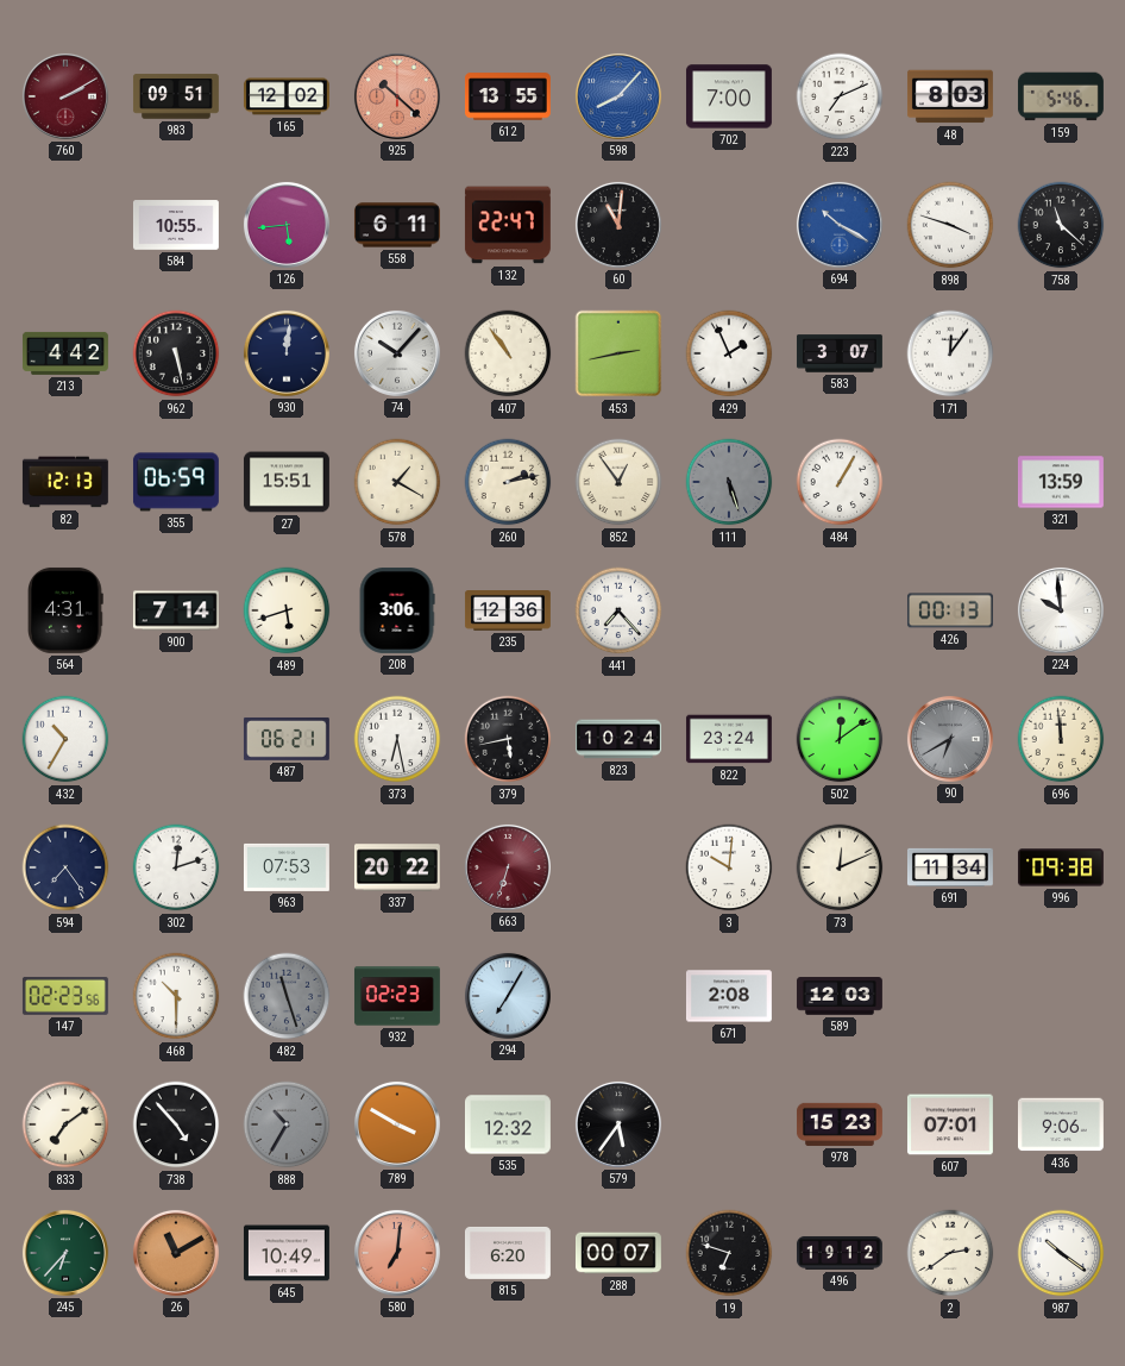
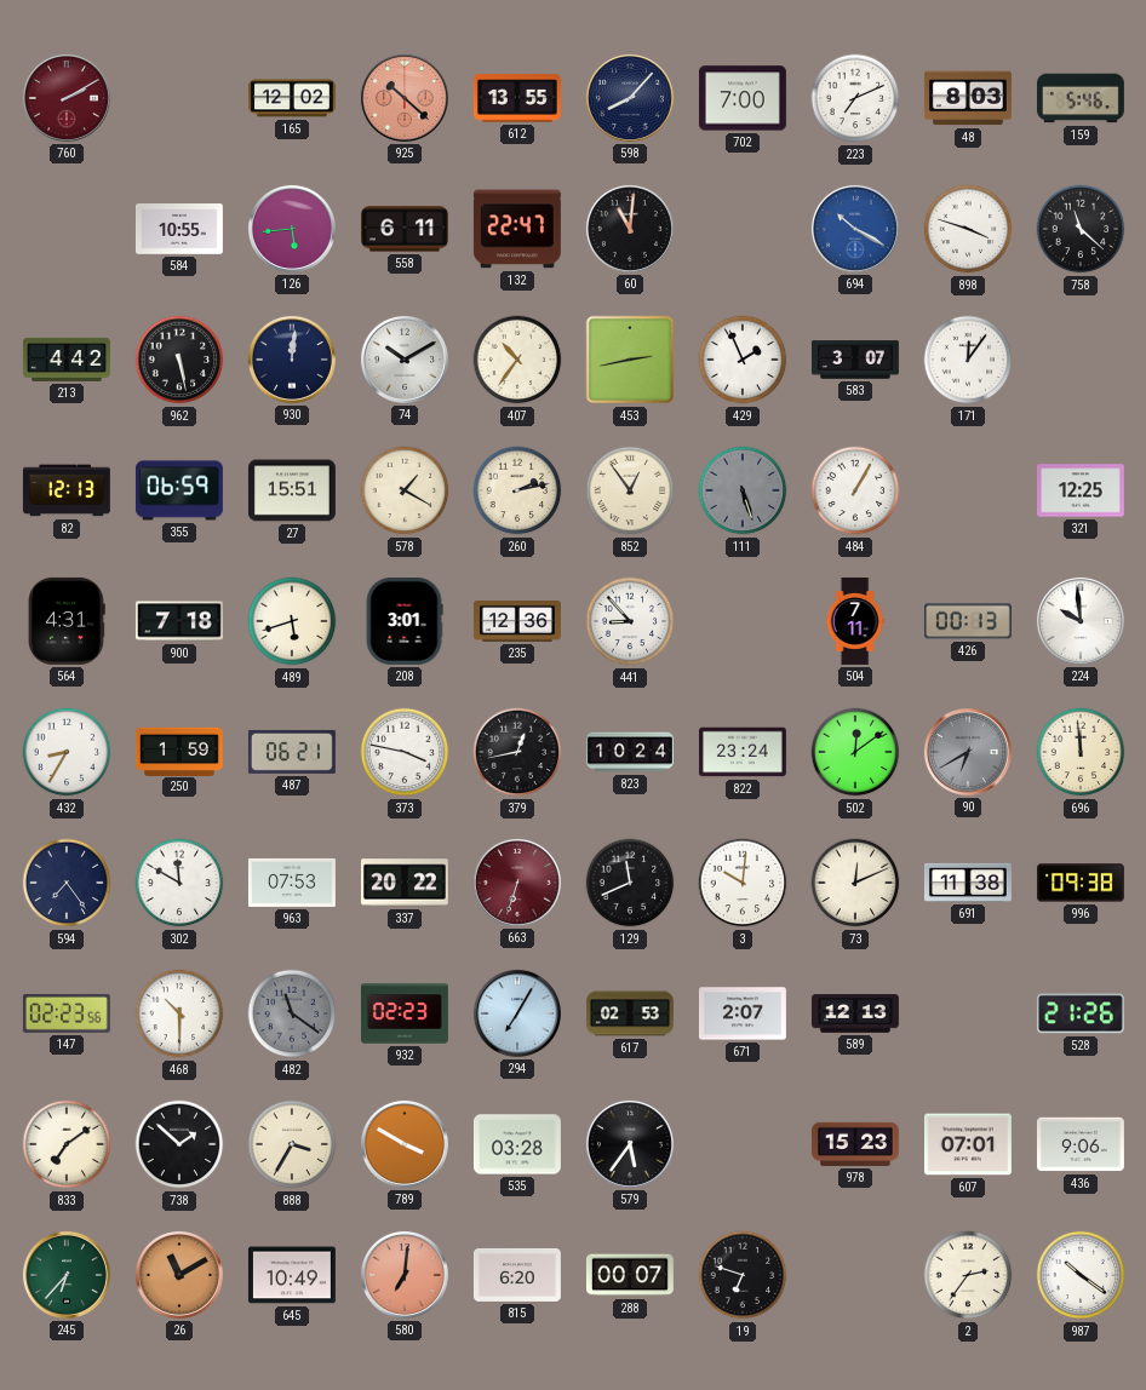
983: 09:51 -> none (176, 96)
598 dial: blue -> navy (630, 98)
74: 10:07 -> 10:10 (405, 360)
407: 10:54 -> 10:36 (517, 360)
321: 13:59 -> 12:25 (1081, 490)
900: 7:14 -> 7:18 (179, 621)
208: 3:06 -> 3:01 (405, 621)
441: 7:23 -> 8:53 (630, 621)
504: none -> 7:11 (855, 622)
432: 10:35 -> 8:35 (67, 752)
250: none -> 1:59 (179, 751)
373: 6:28 -> 3:47 (405, 752)
379: 5:43 -> 12:43 (517, 752)
302: 12:12 -> 11:50 (179, 883)
129: none -> 11:41 (630, 883)
691: 11:34 -> 11:38 (968, 883)
482: 11:27 -> 11:21 (292, 1013)
617: none -> 02:53 (631, 1013)
671: 2:08 -> 2:07 (743, 1013)
589: 12:03 -> 12:13 (855, 1013)
528: none -> 21:26 (1081, 1013)
738: 4:53 -> 1:52 (179, 1144)
888: 10:35 -> 3:35 (292, 1144)
888 dial: grey -> cream (292, 1144)
535: 12:32 -> 03:28 (517, 1144)
496: 19:12 -> none (840, 1253)
2: 2:39 -> 2:36 (968, 1275)
